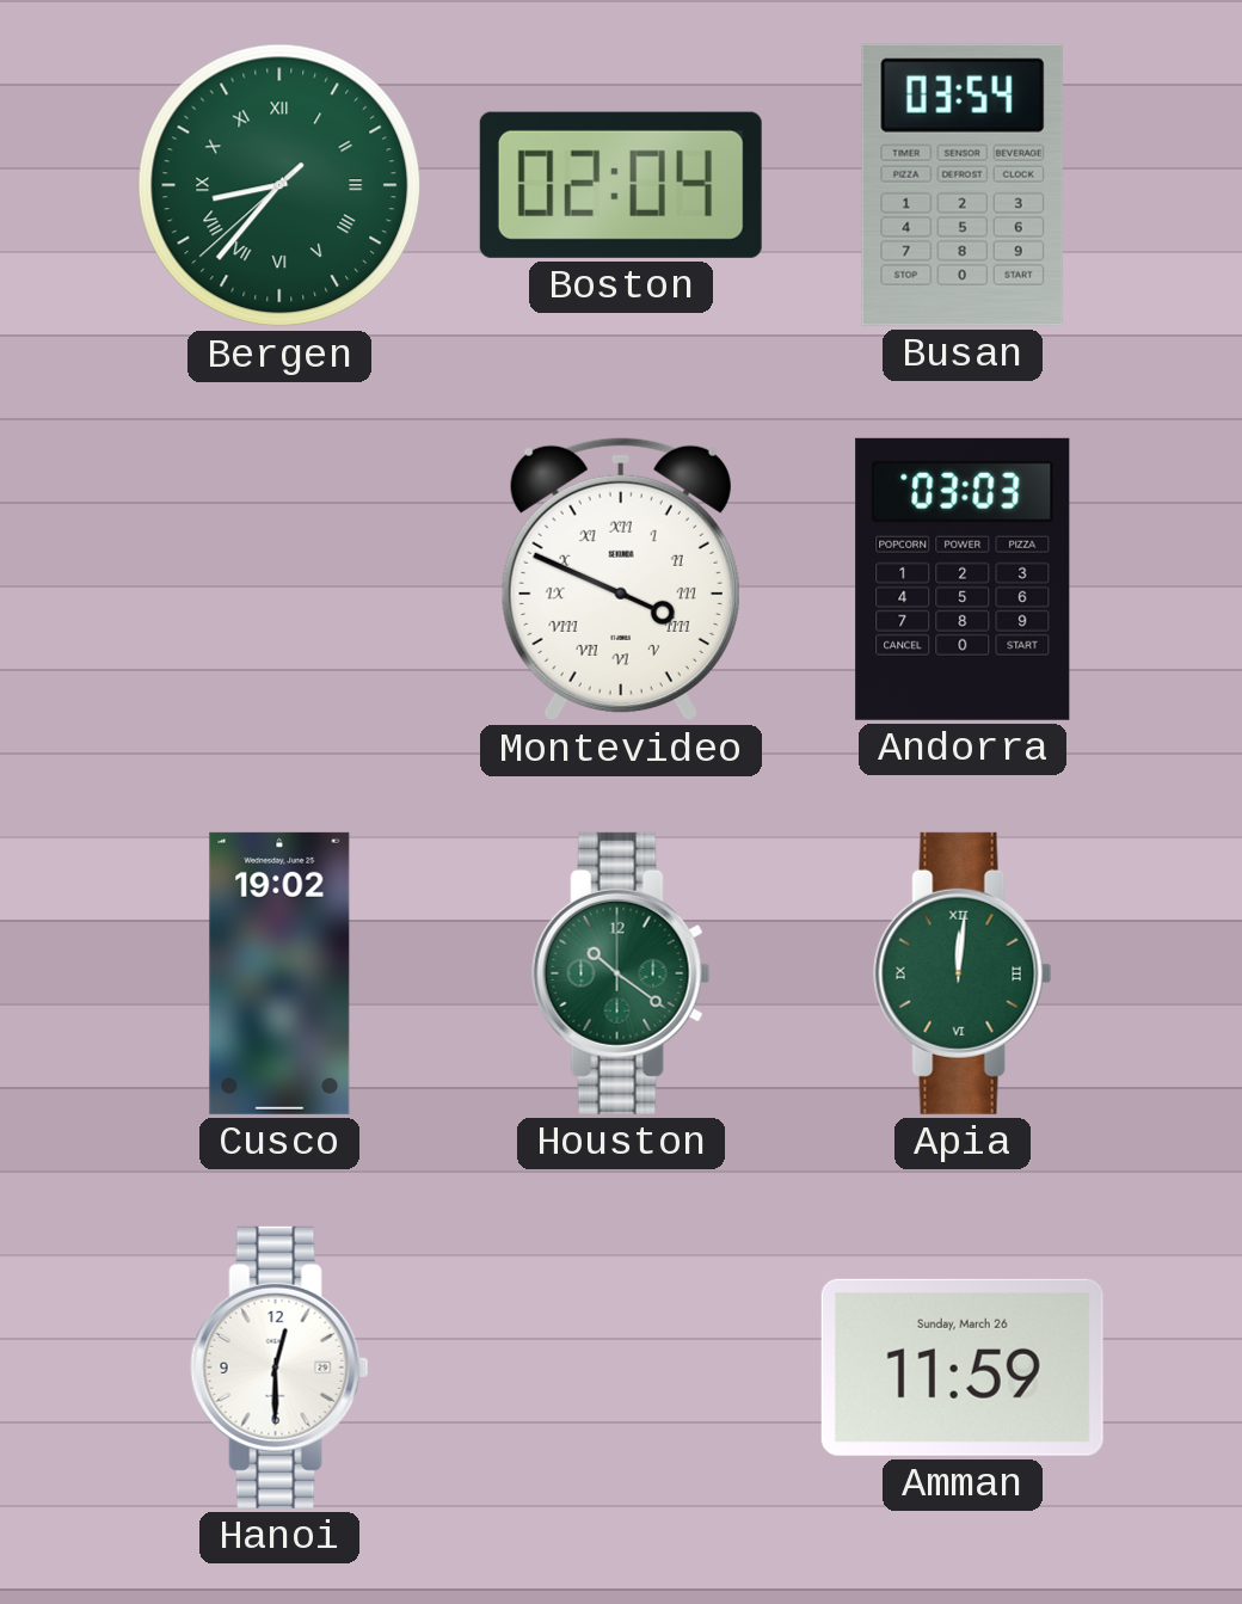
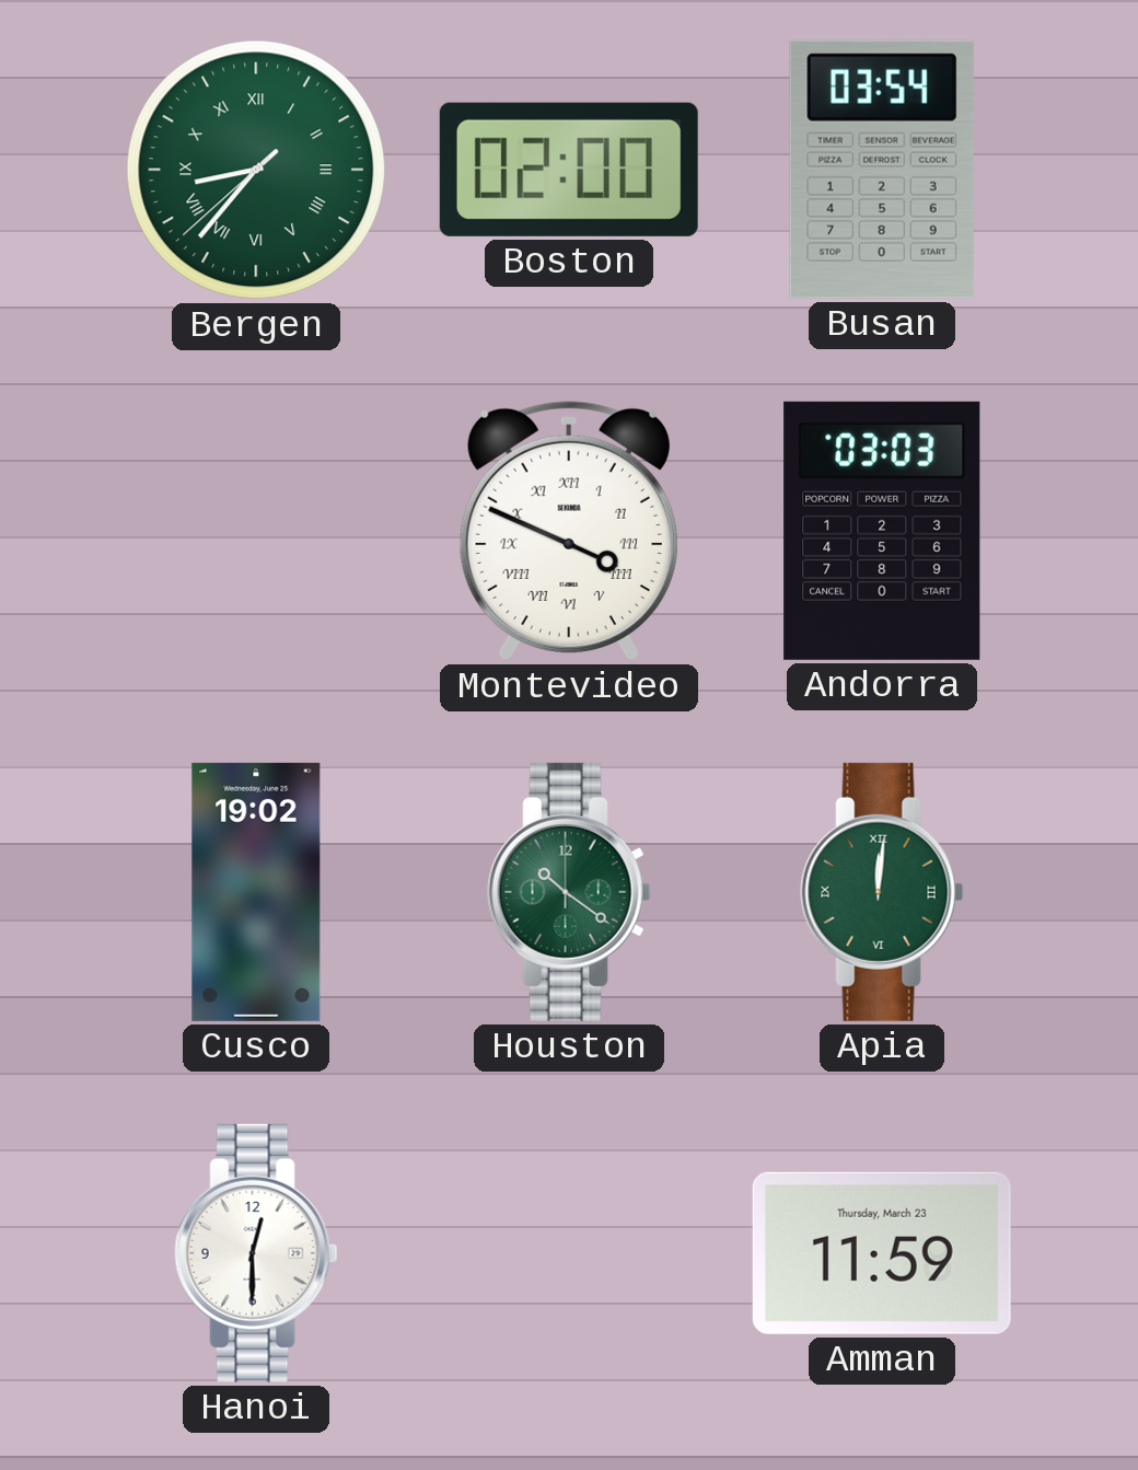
Boston: 02:04 -> 02:00 (569, 170)
Amman date: Sunday, March 26 -> Thursday, March 23 (882, 1253)
